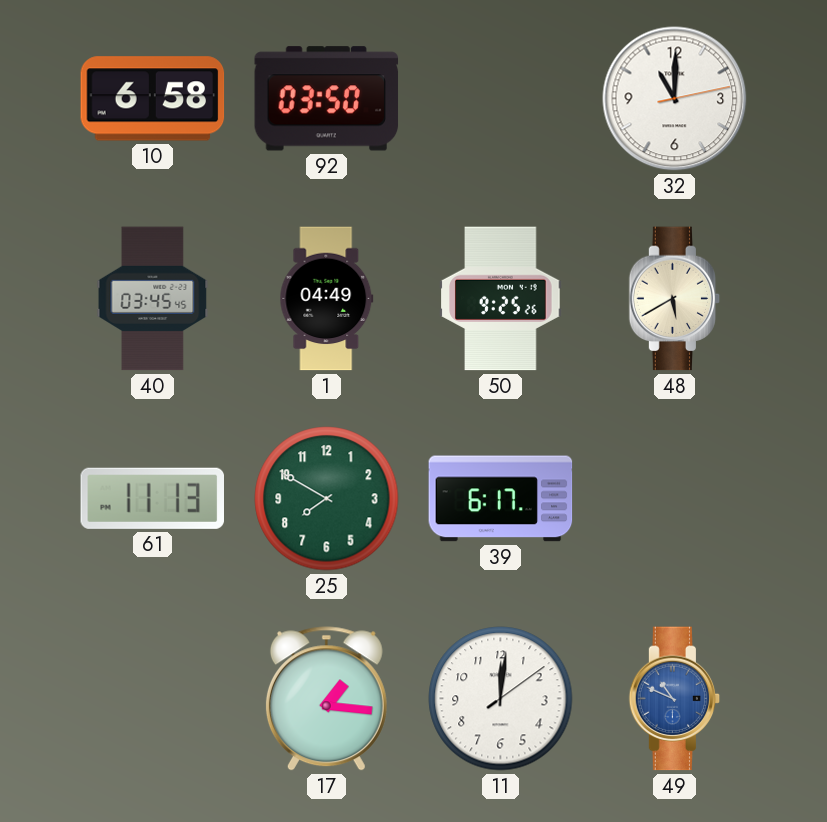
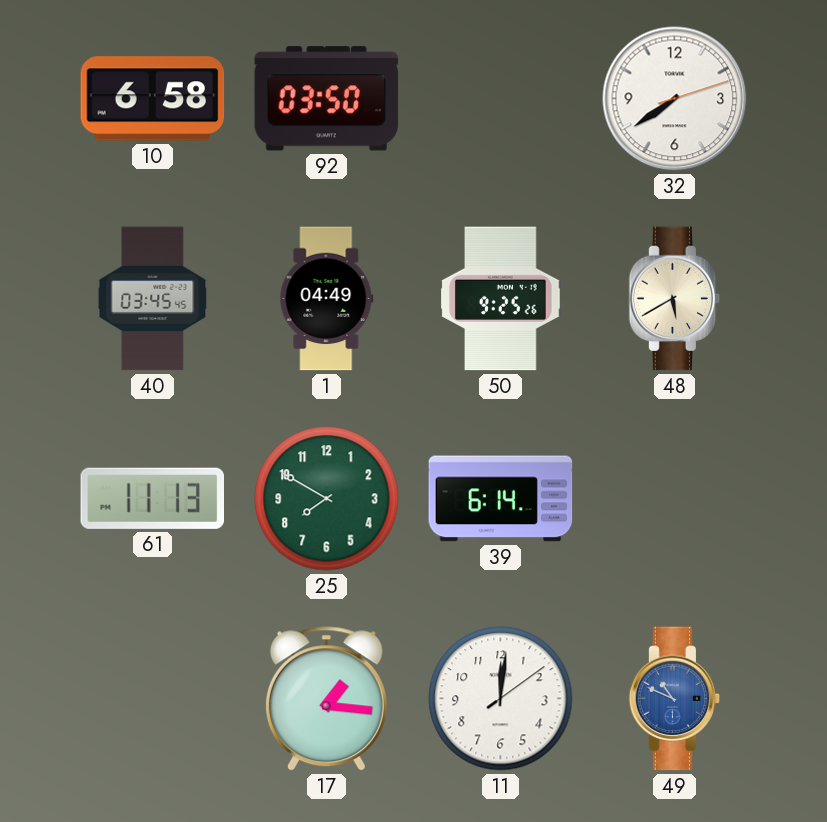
32: 11:00 -> 7:39 (675, 99)
39: 6:17 -> 6:14 (501, 499)
